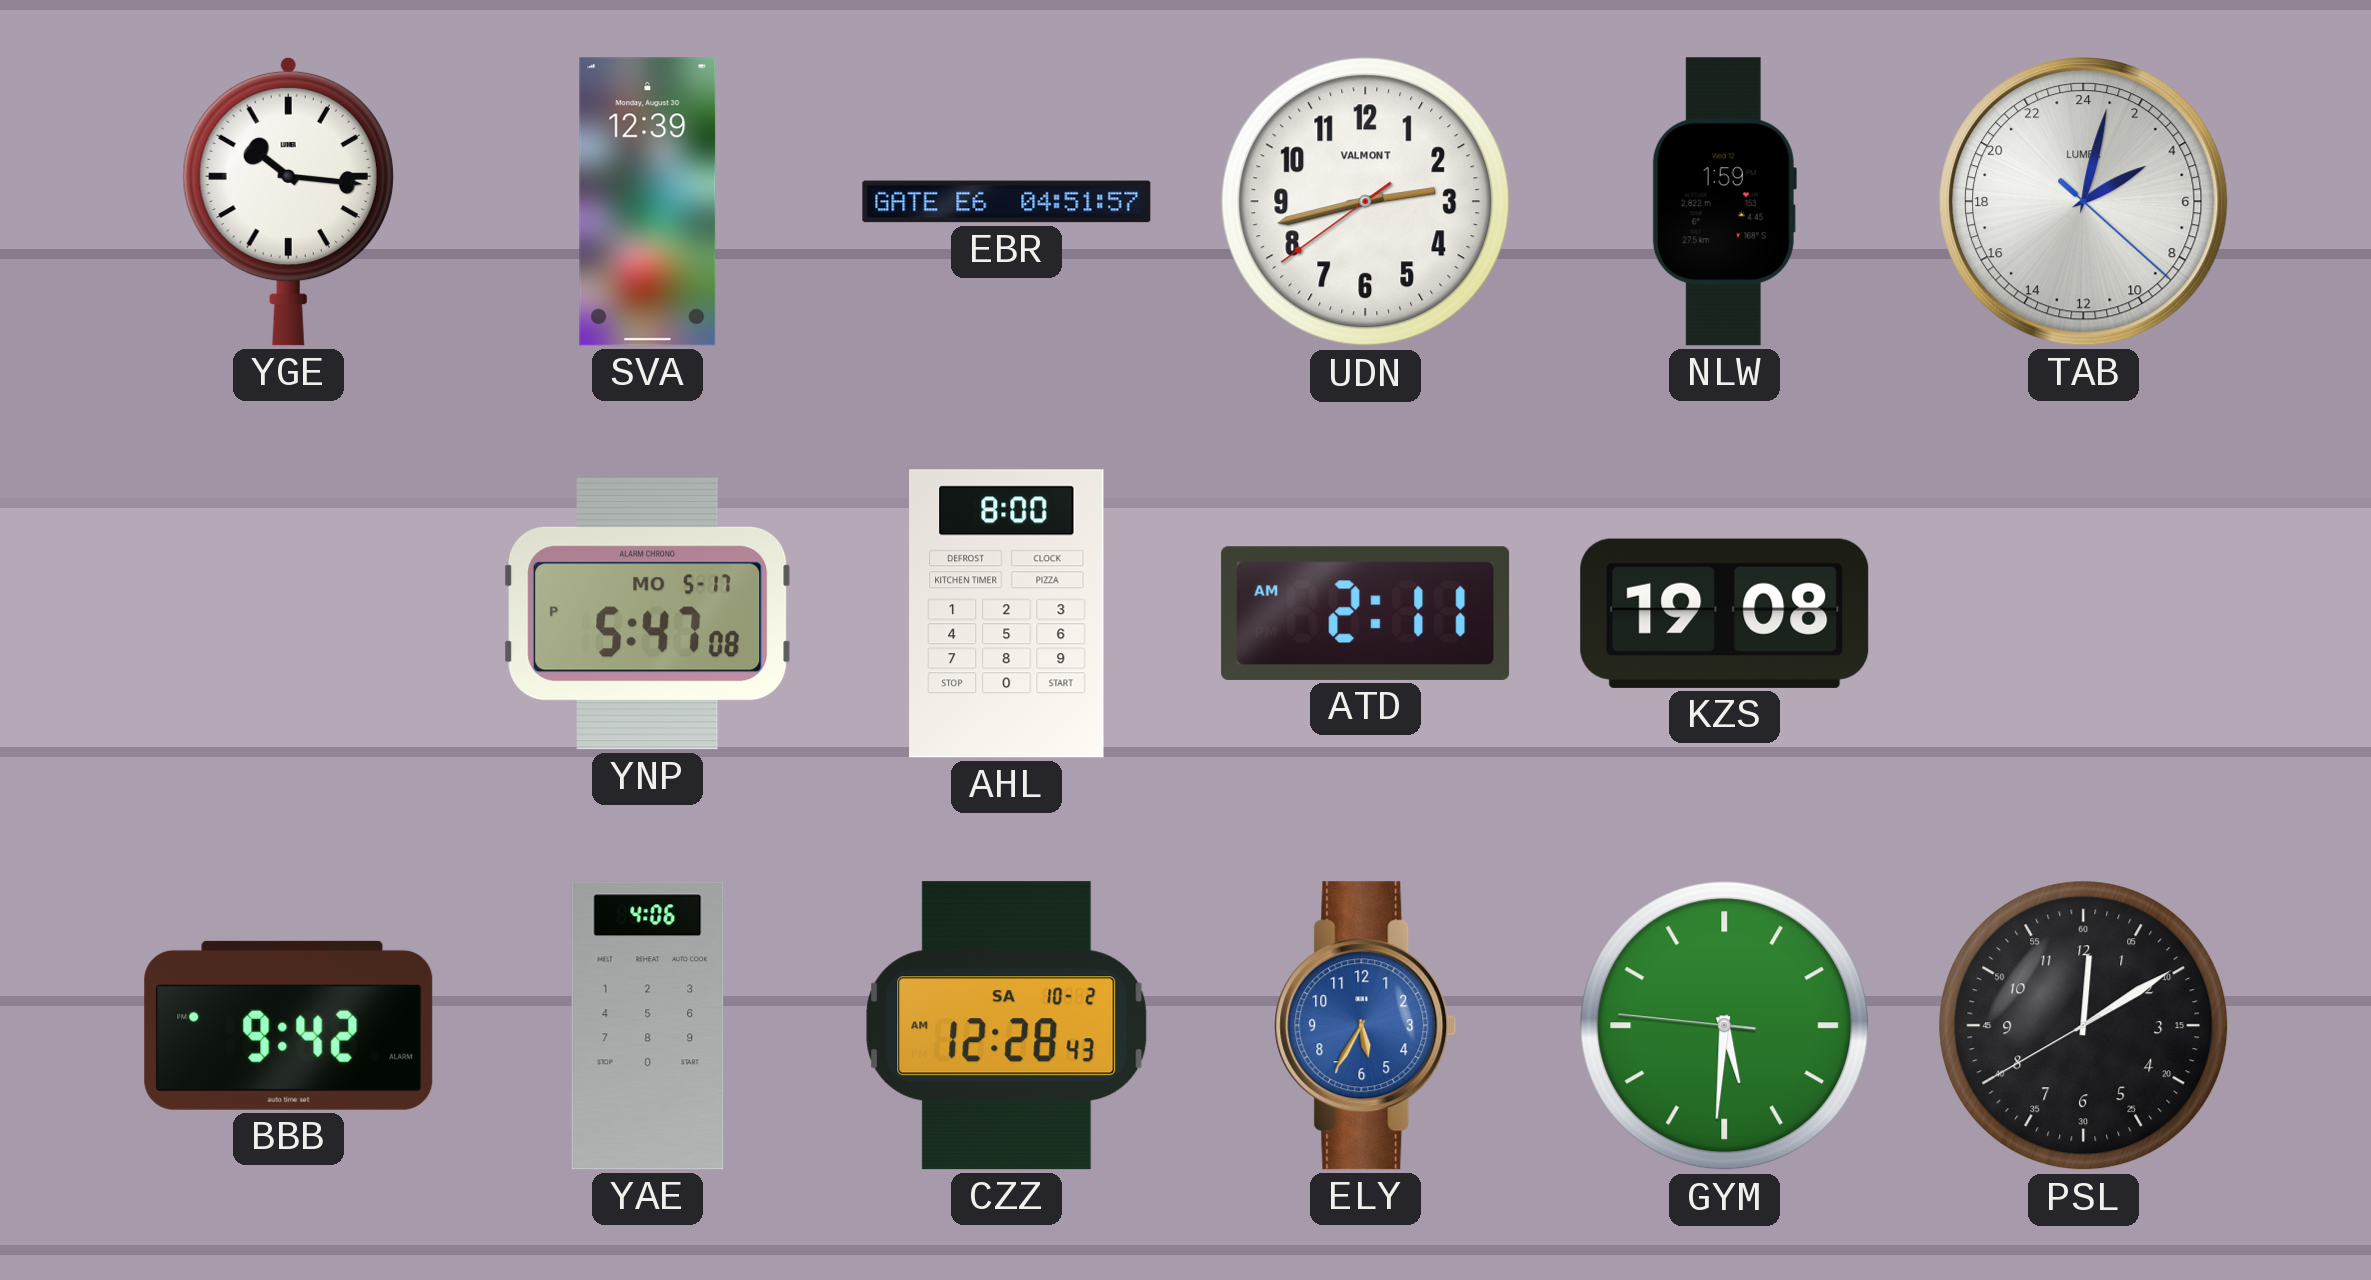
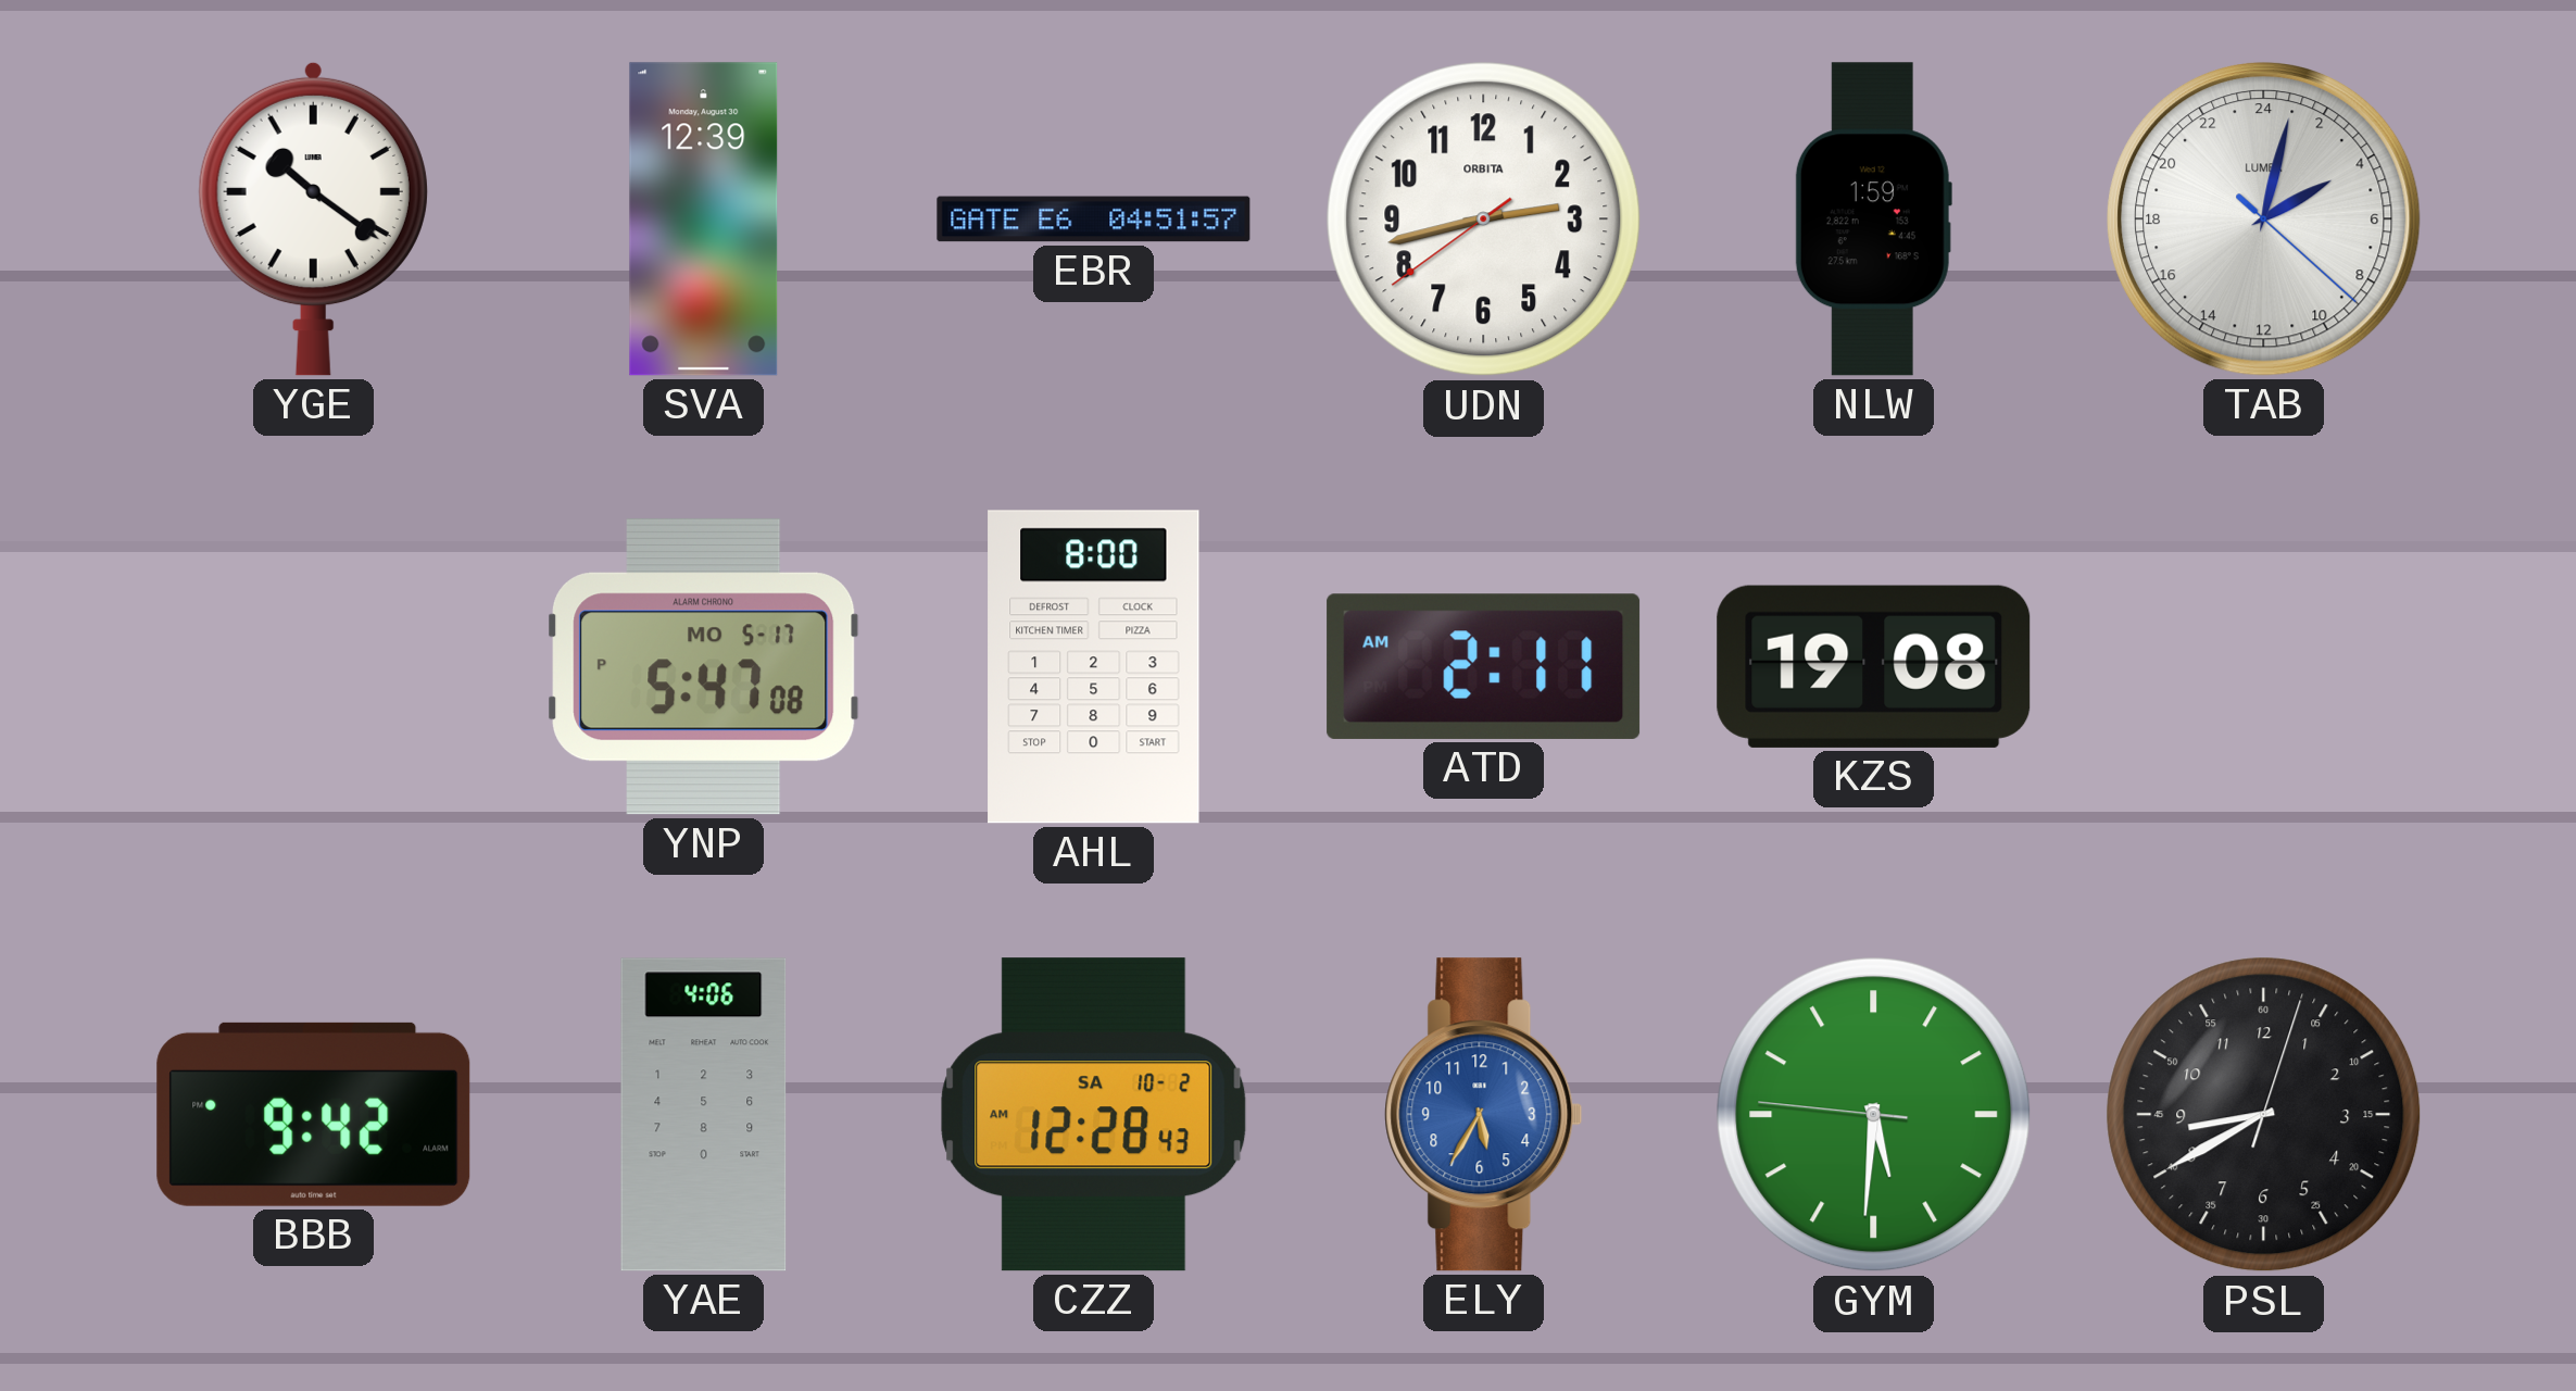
YGE: 10:16 -> 10:21 (313, 218)
UDN brand: VALMONT -> ORBITA (1484, 220)
PSL: 12:09 -> 8:40 (2264, 1115)
